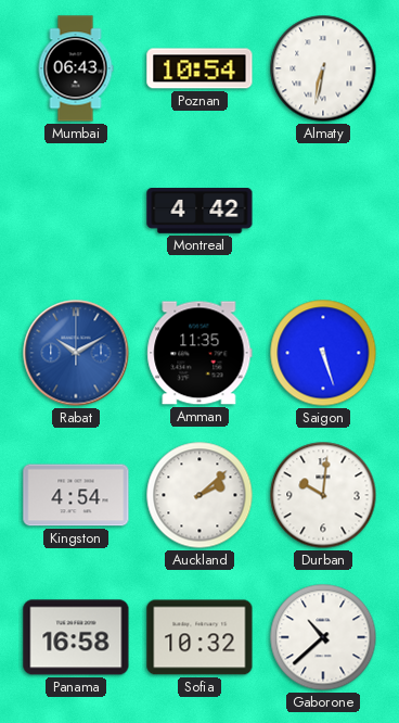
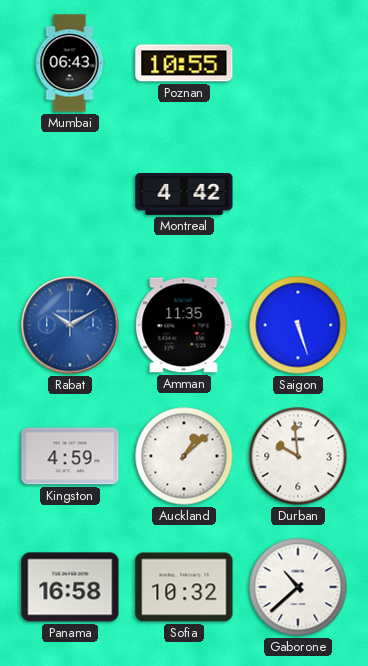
Poznan: 10:54 -> 10:55 (184, 63)
Almaty: 6:32 -> none (323, 68)
Kingston: 4:54 -> 4:59 (70, 456)
Auckland: 2:08 -> 1:08 (184, 456)
Durban: 10:01 -> 9:59 (298, 456)
